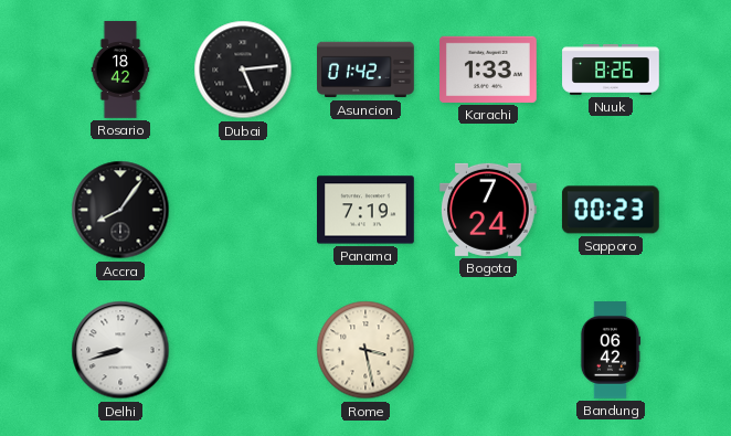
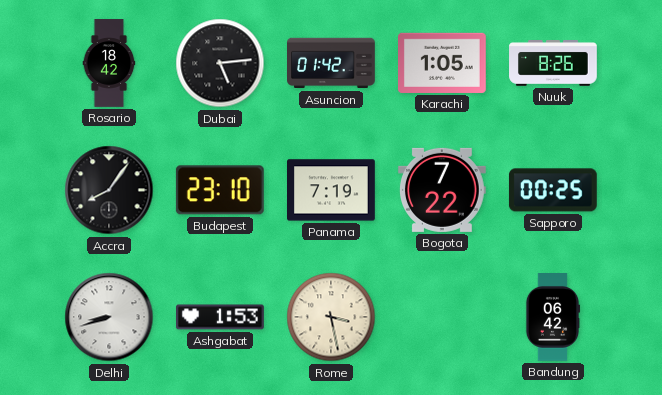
Karachi: 1:33 -> 1:05 (443, 63)
Budapest: none -> 23:10 (220, 190)
Bogota: 7:24 -> 7:22 (442, 190)
Sapporo: 00:23 -> 00:25 (553, 190)
Ashgabat: none -> 1:53 (221, 317)
